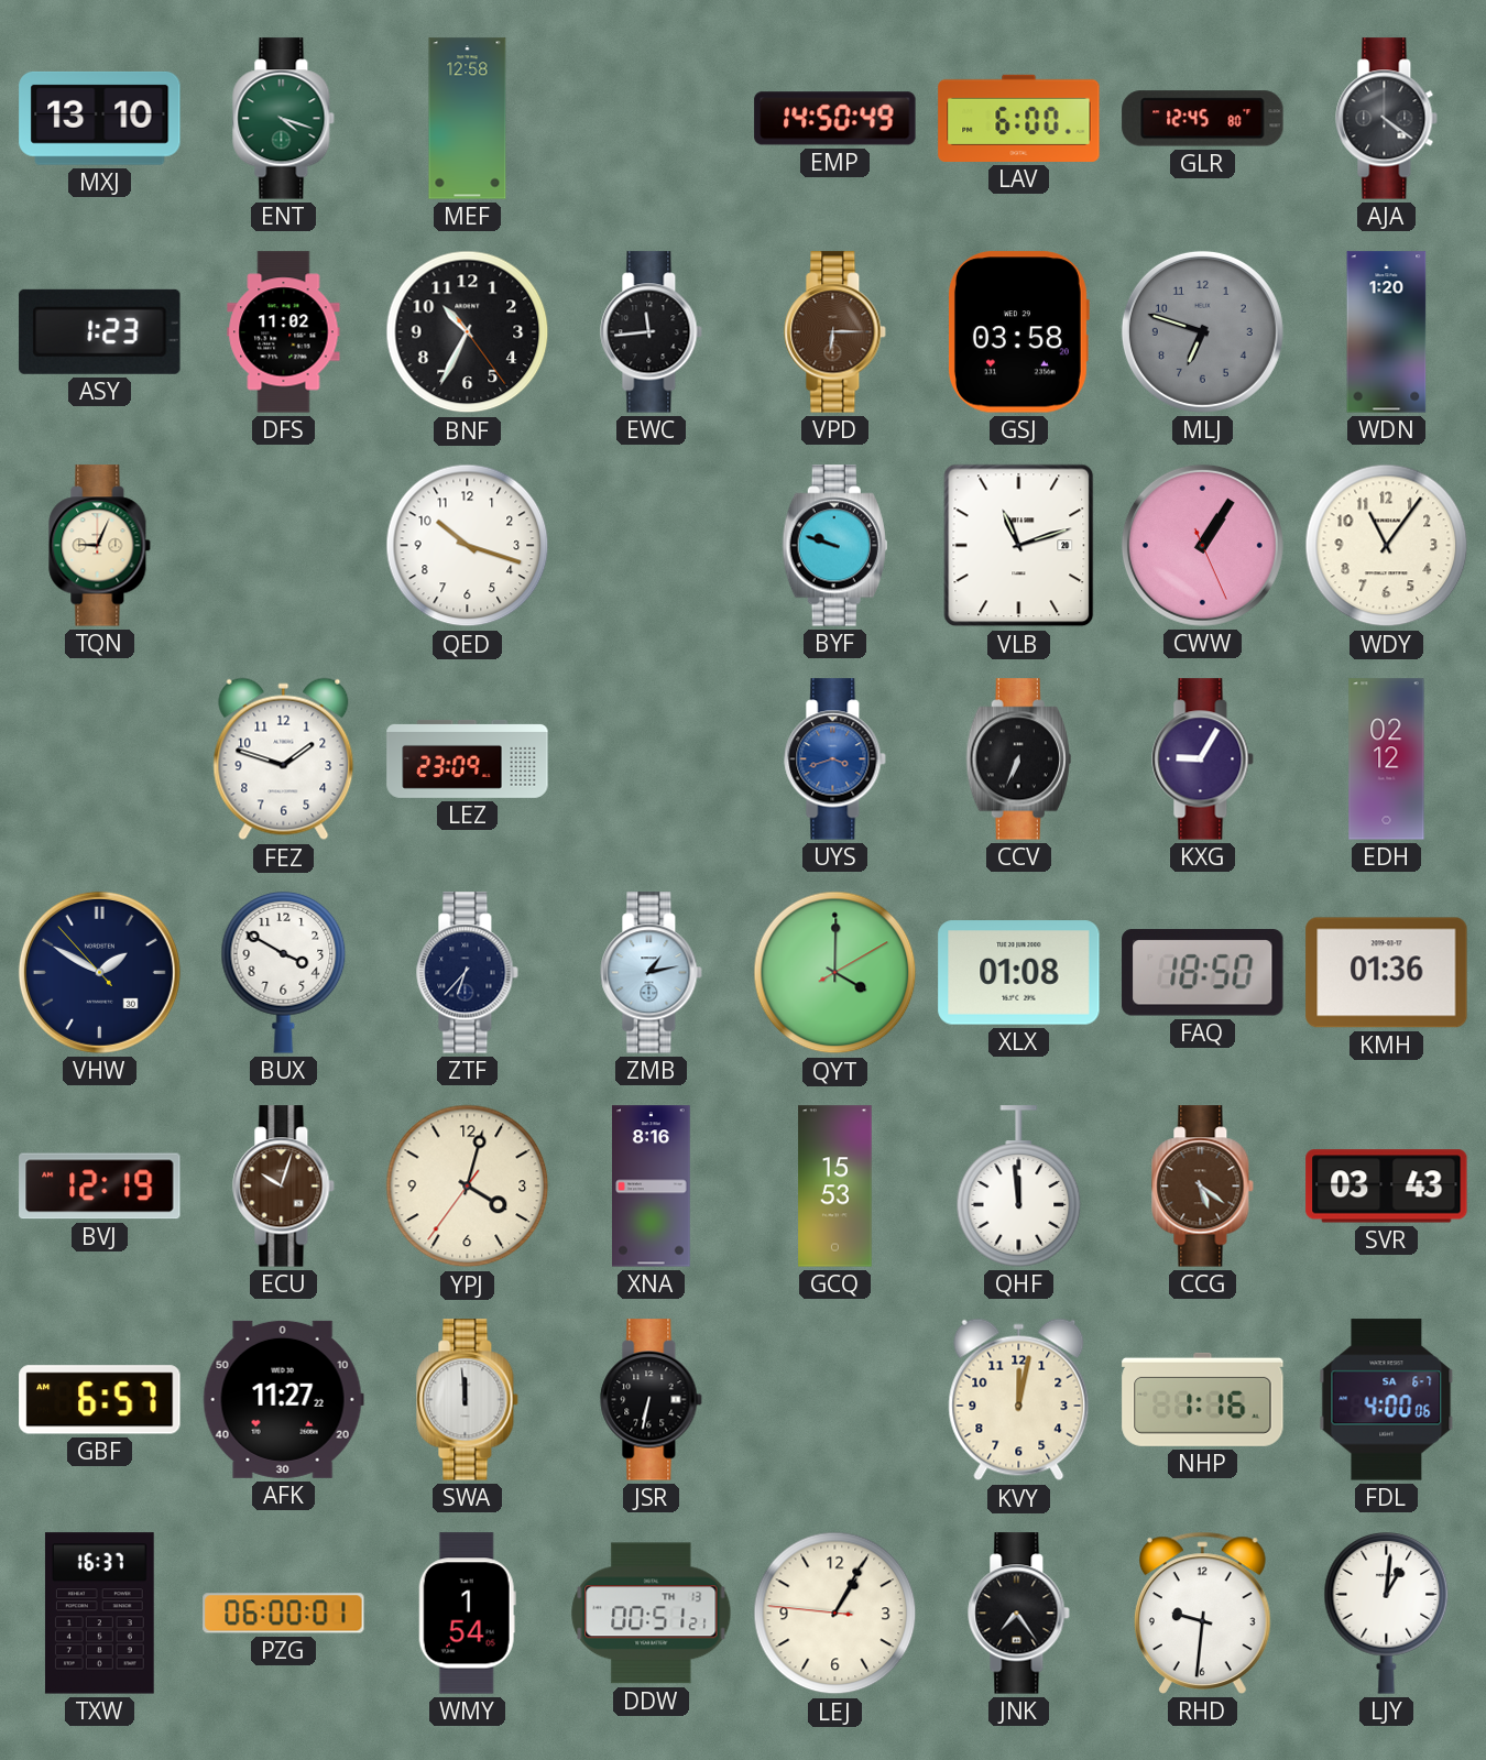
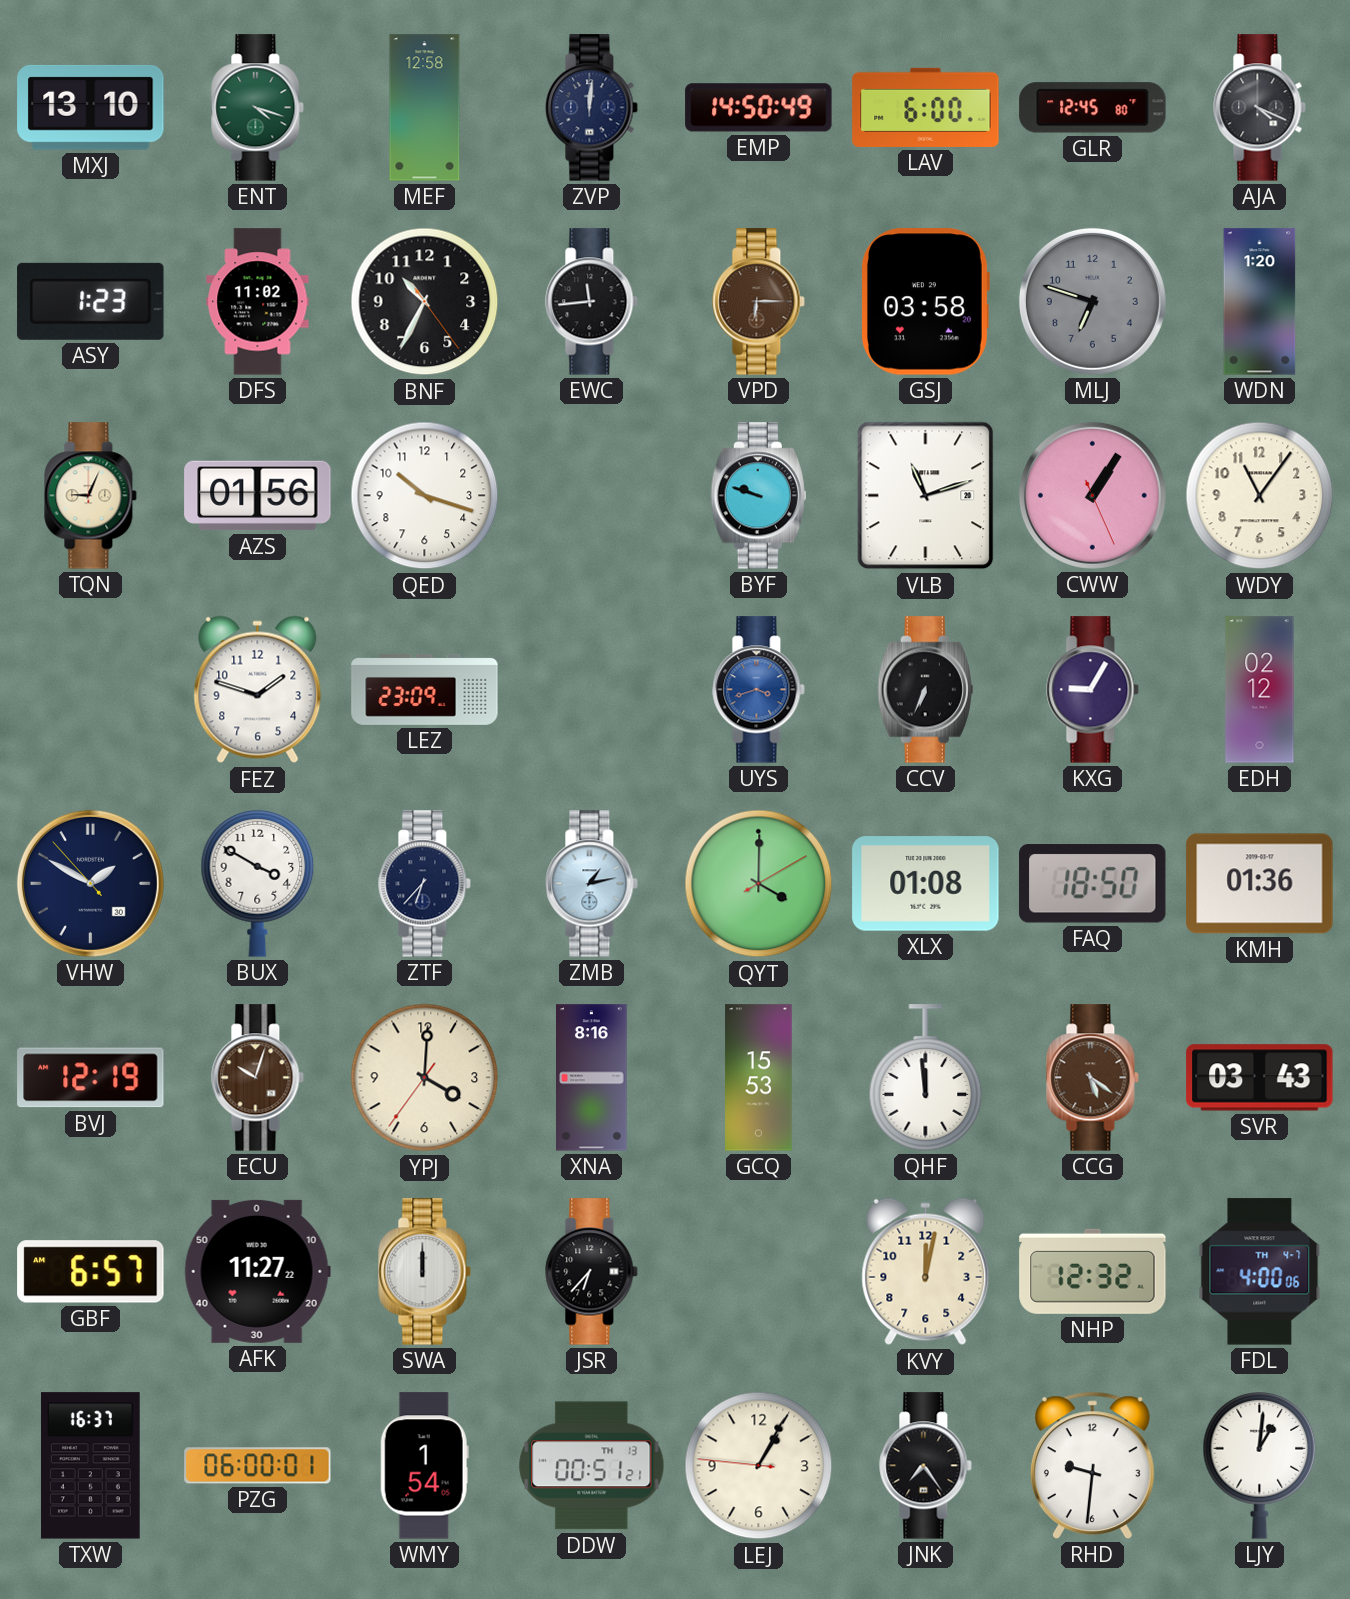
ZVP: none -> 12:01 (592, 108)
AJA: 4:21 -> 4:19 (1260, 108)
AZS: none -> 01:56 (258, 496)
YPJ: 4:02 -> 4:00 (425, 1078)
SWA: 11:59 -> 12:00 (425, 1272)
JSR: 6:32 -> 6:37 (592, 1272)
NHP: 1:16 -> 12:32 (1093, 1271)
FDL date: SA 6-7 -> TH 4-7 (1260, 1272)
